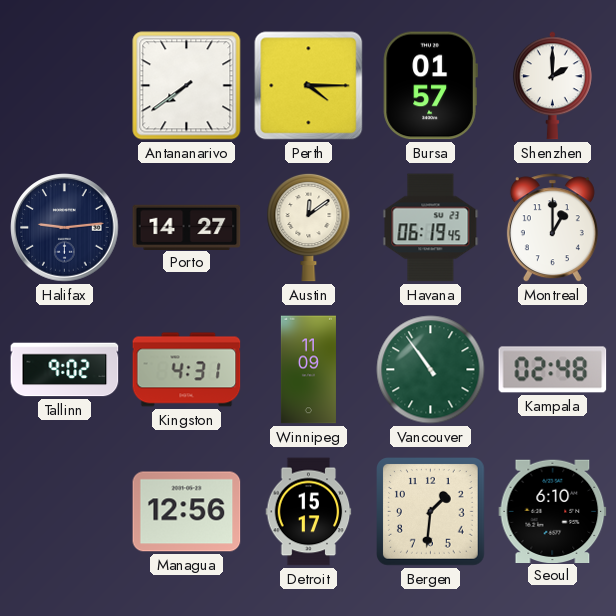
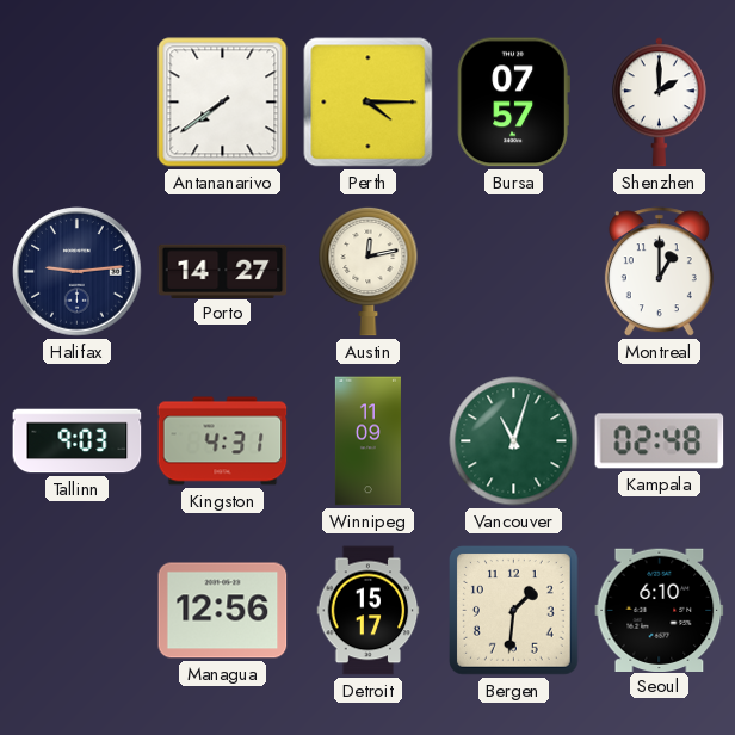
Bursa: 01:57 -> 07:57 (513, 103)
Austin: 12:09 -> 12:13 (369, 271)
Havana: 06:19 -> none (431, 228)
Tallinn: 9:02 -> 9:03 (78, 441)
Vancouver: 10:54 -> 11:03 (514, 441)
